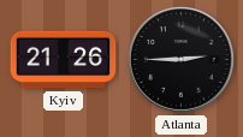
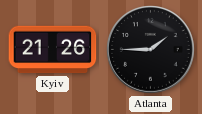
Atlanta: 2:45 -> 1:45 (151, 50)
